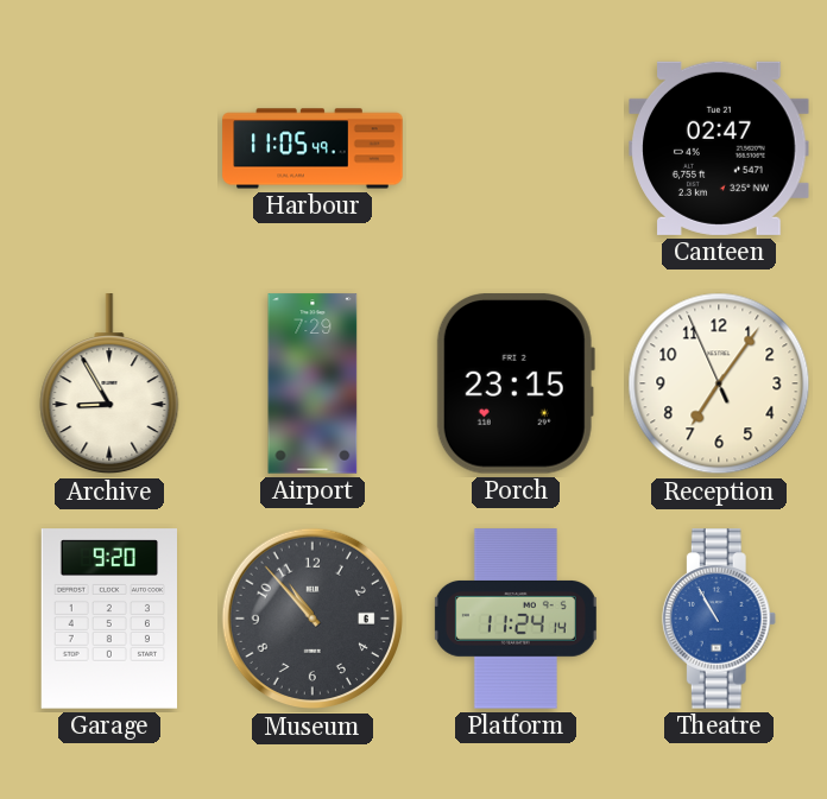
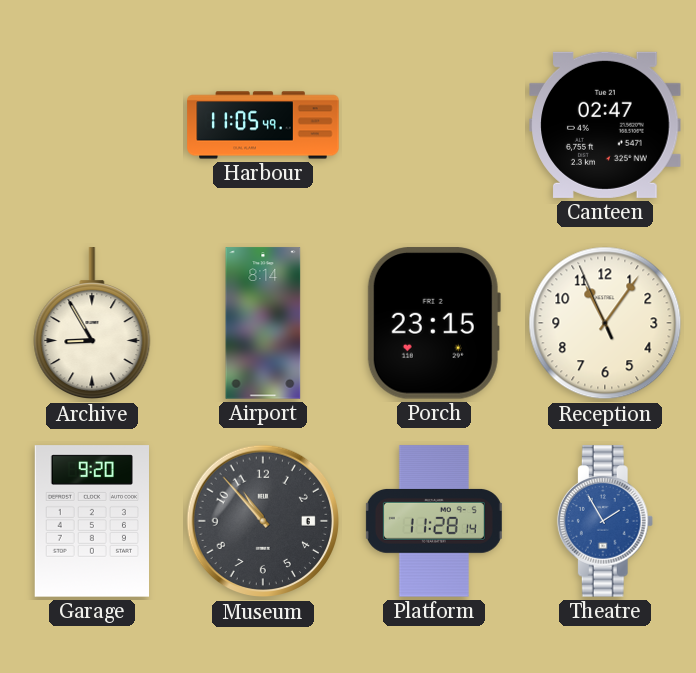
Airport: 7:29 -> 8:14 (263, 323)
Reception: 7:05 -> 11:05 (605, 323)
Platform: 11:24 -> 11:28 (434, 521)
Theatre: 10:55 -> 1:55 (605, 521)
